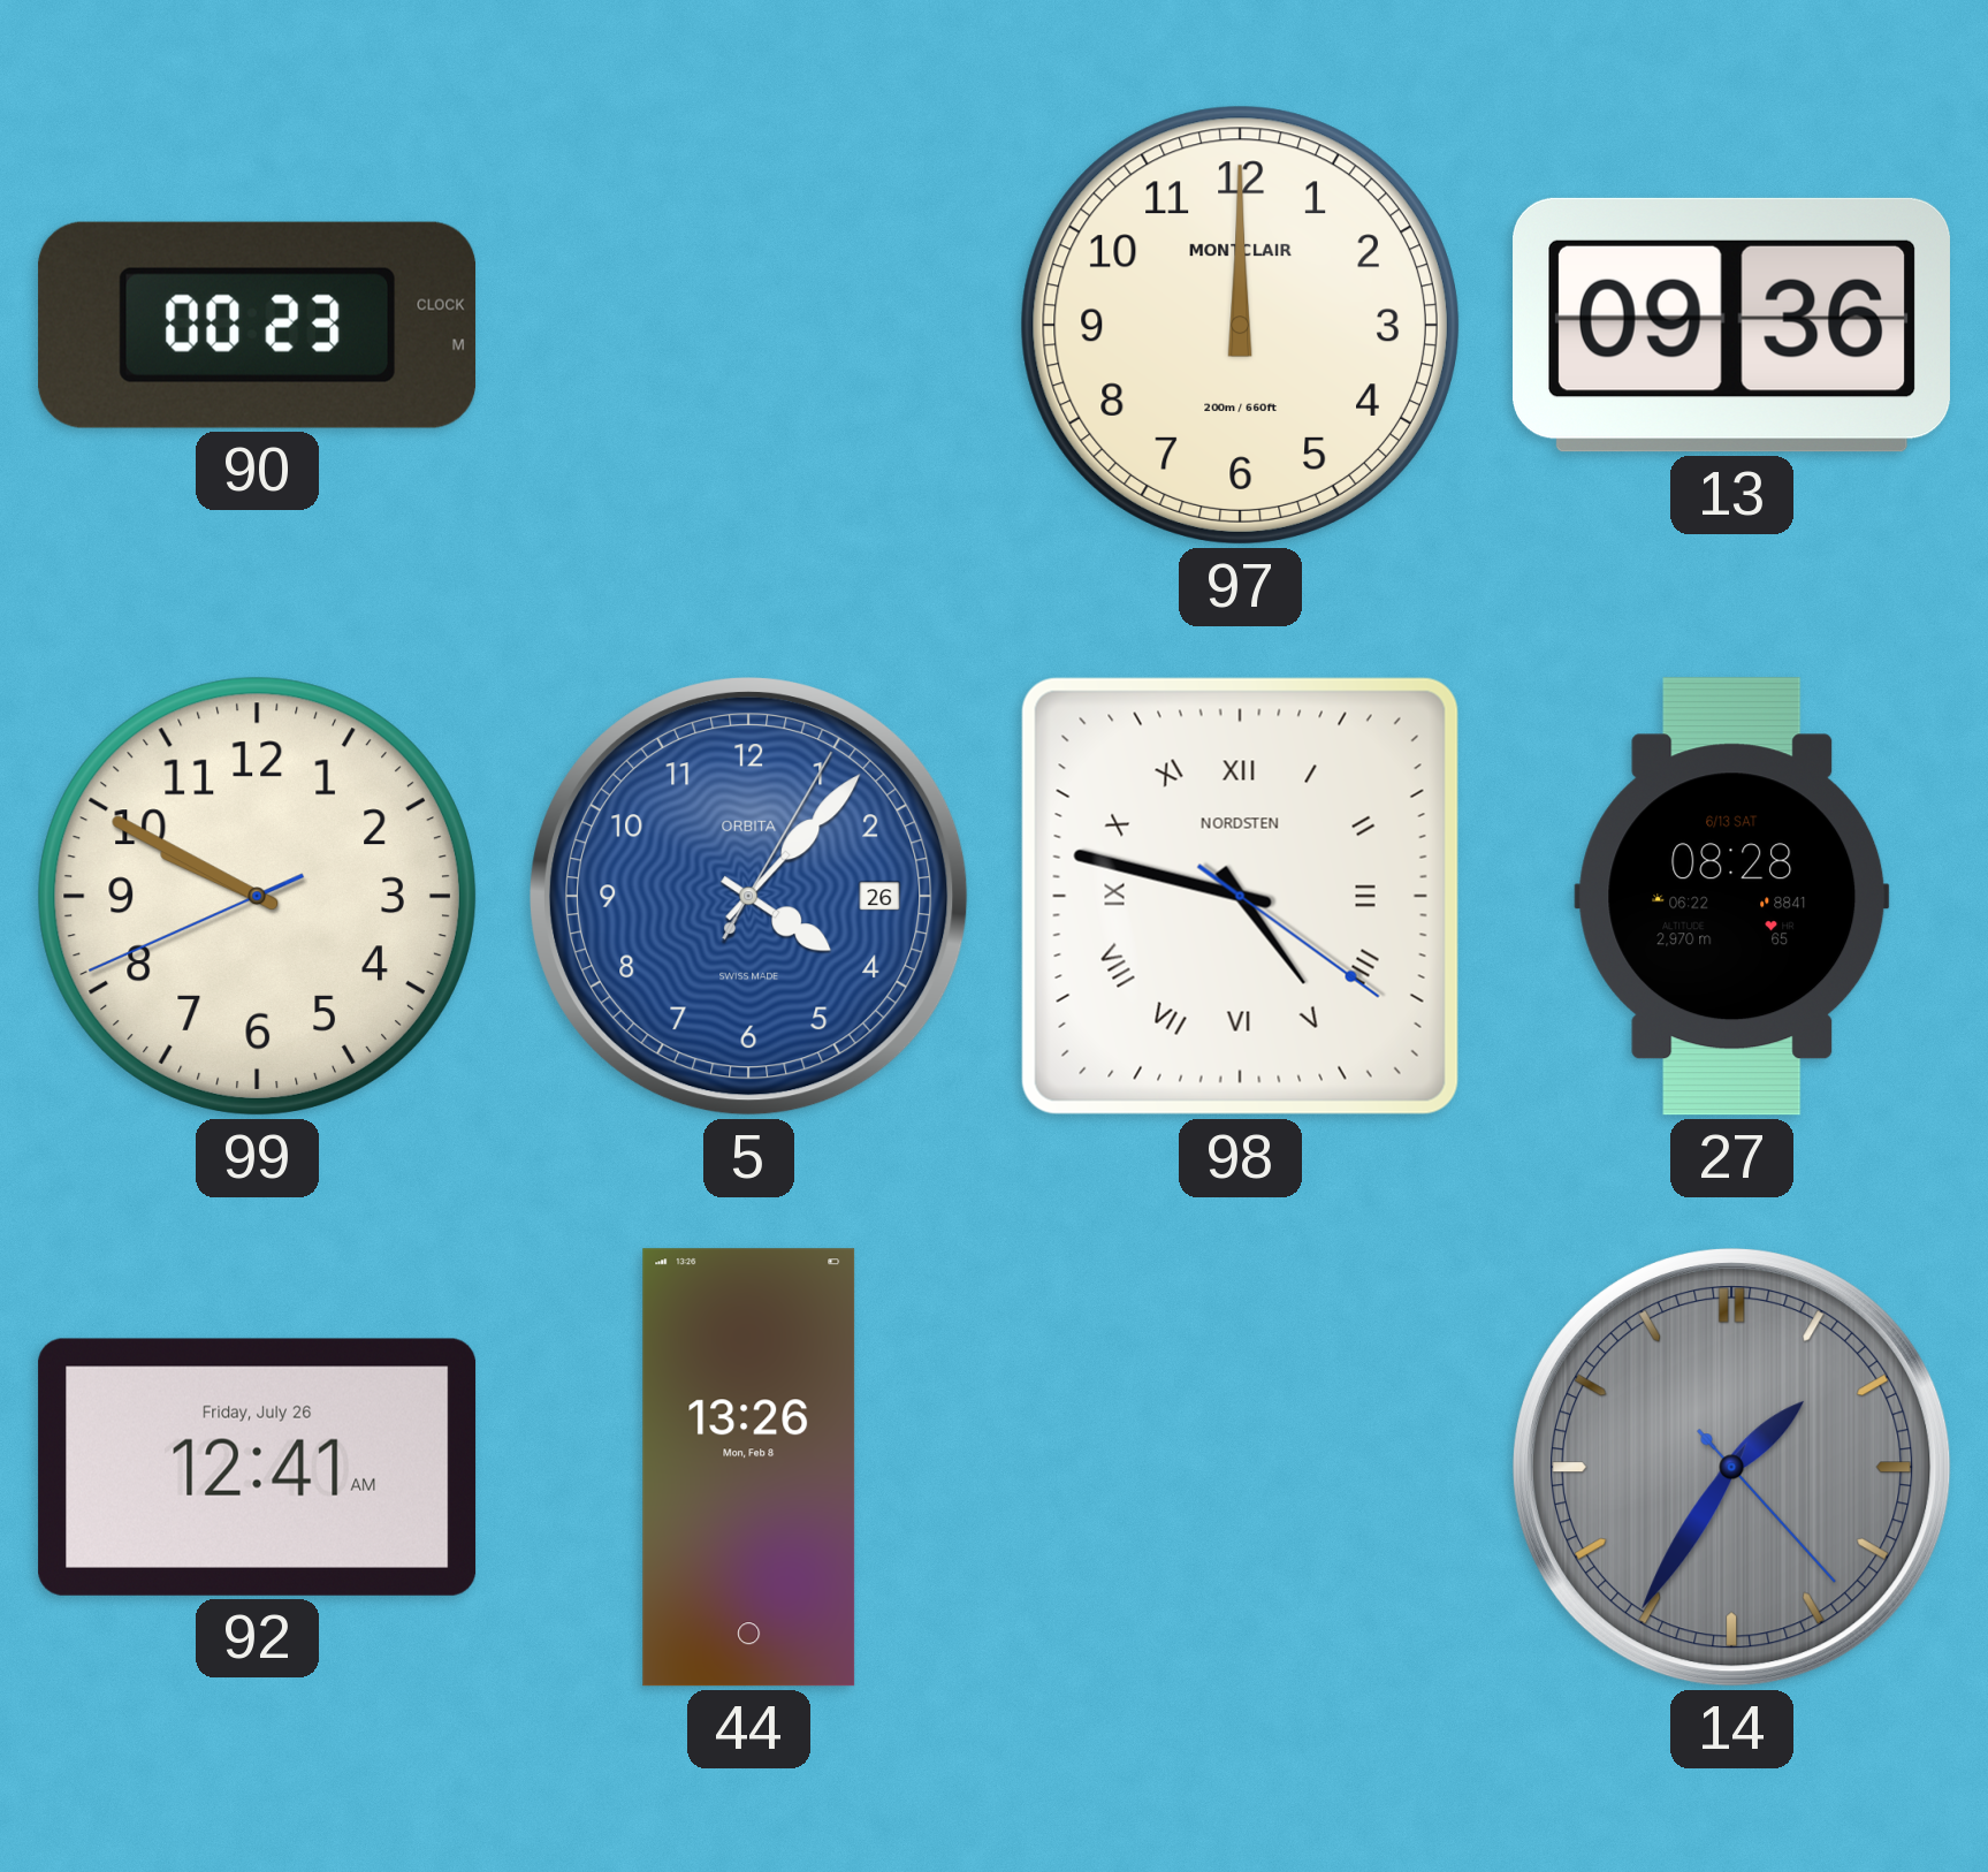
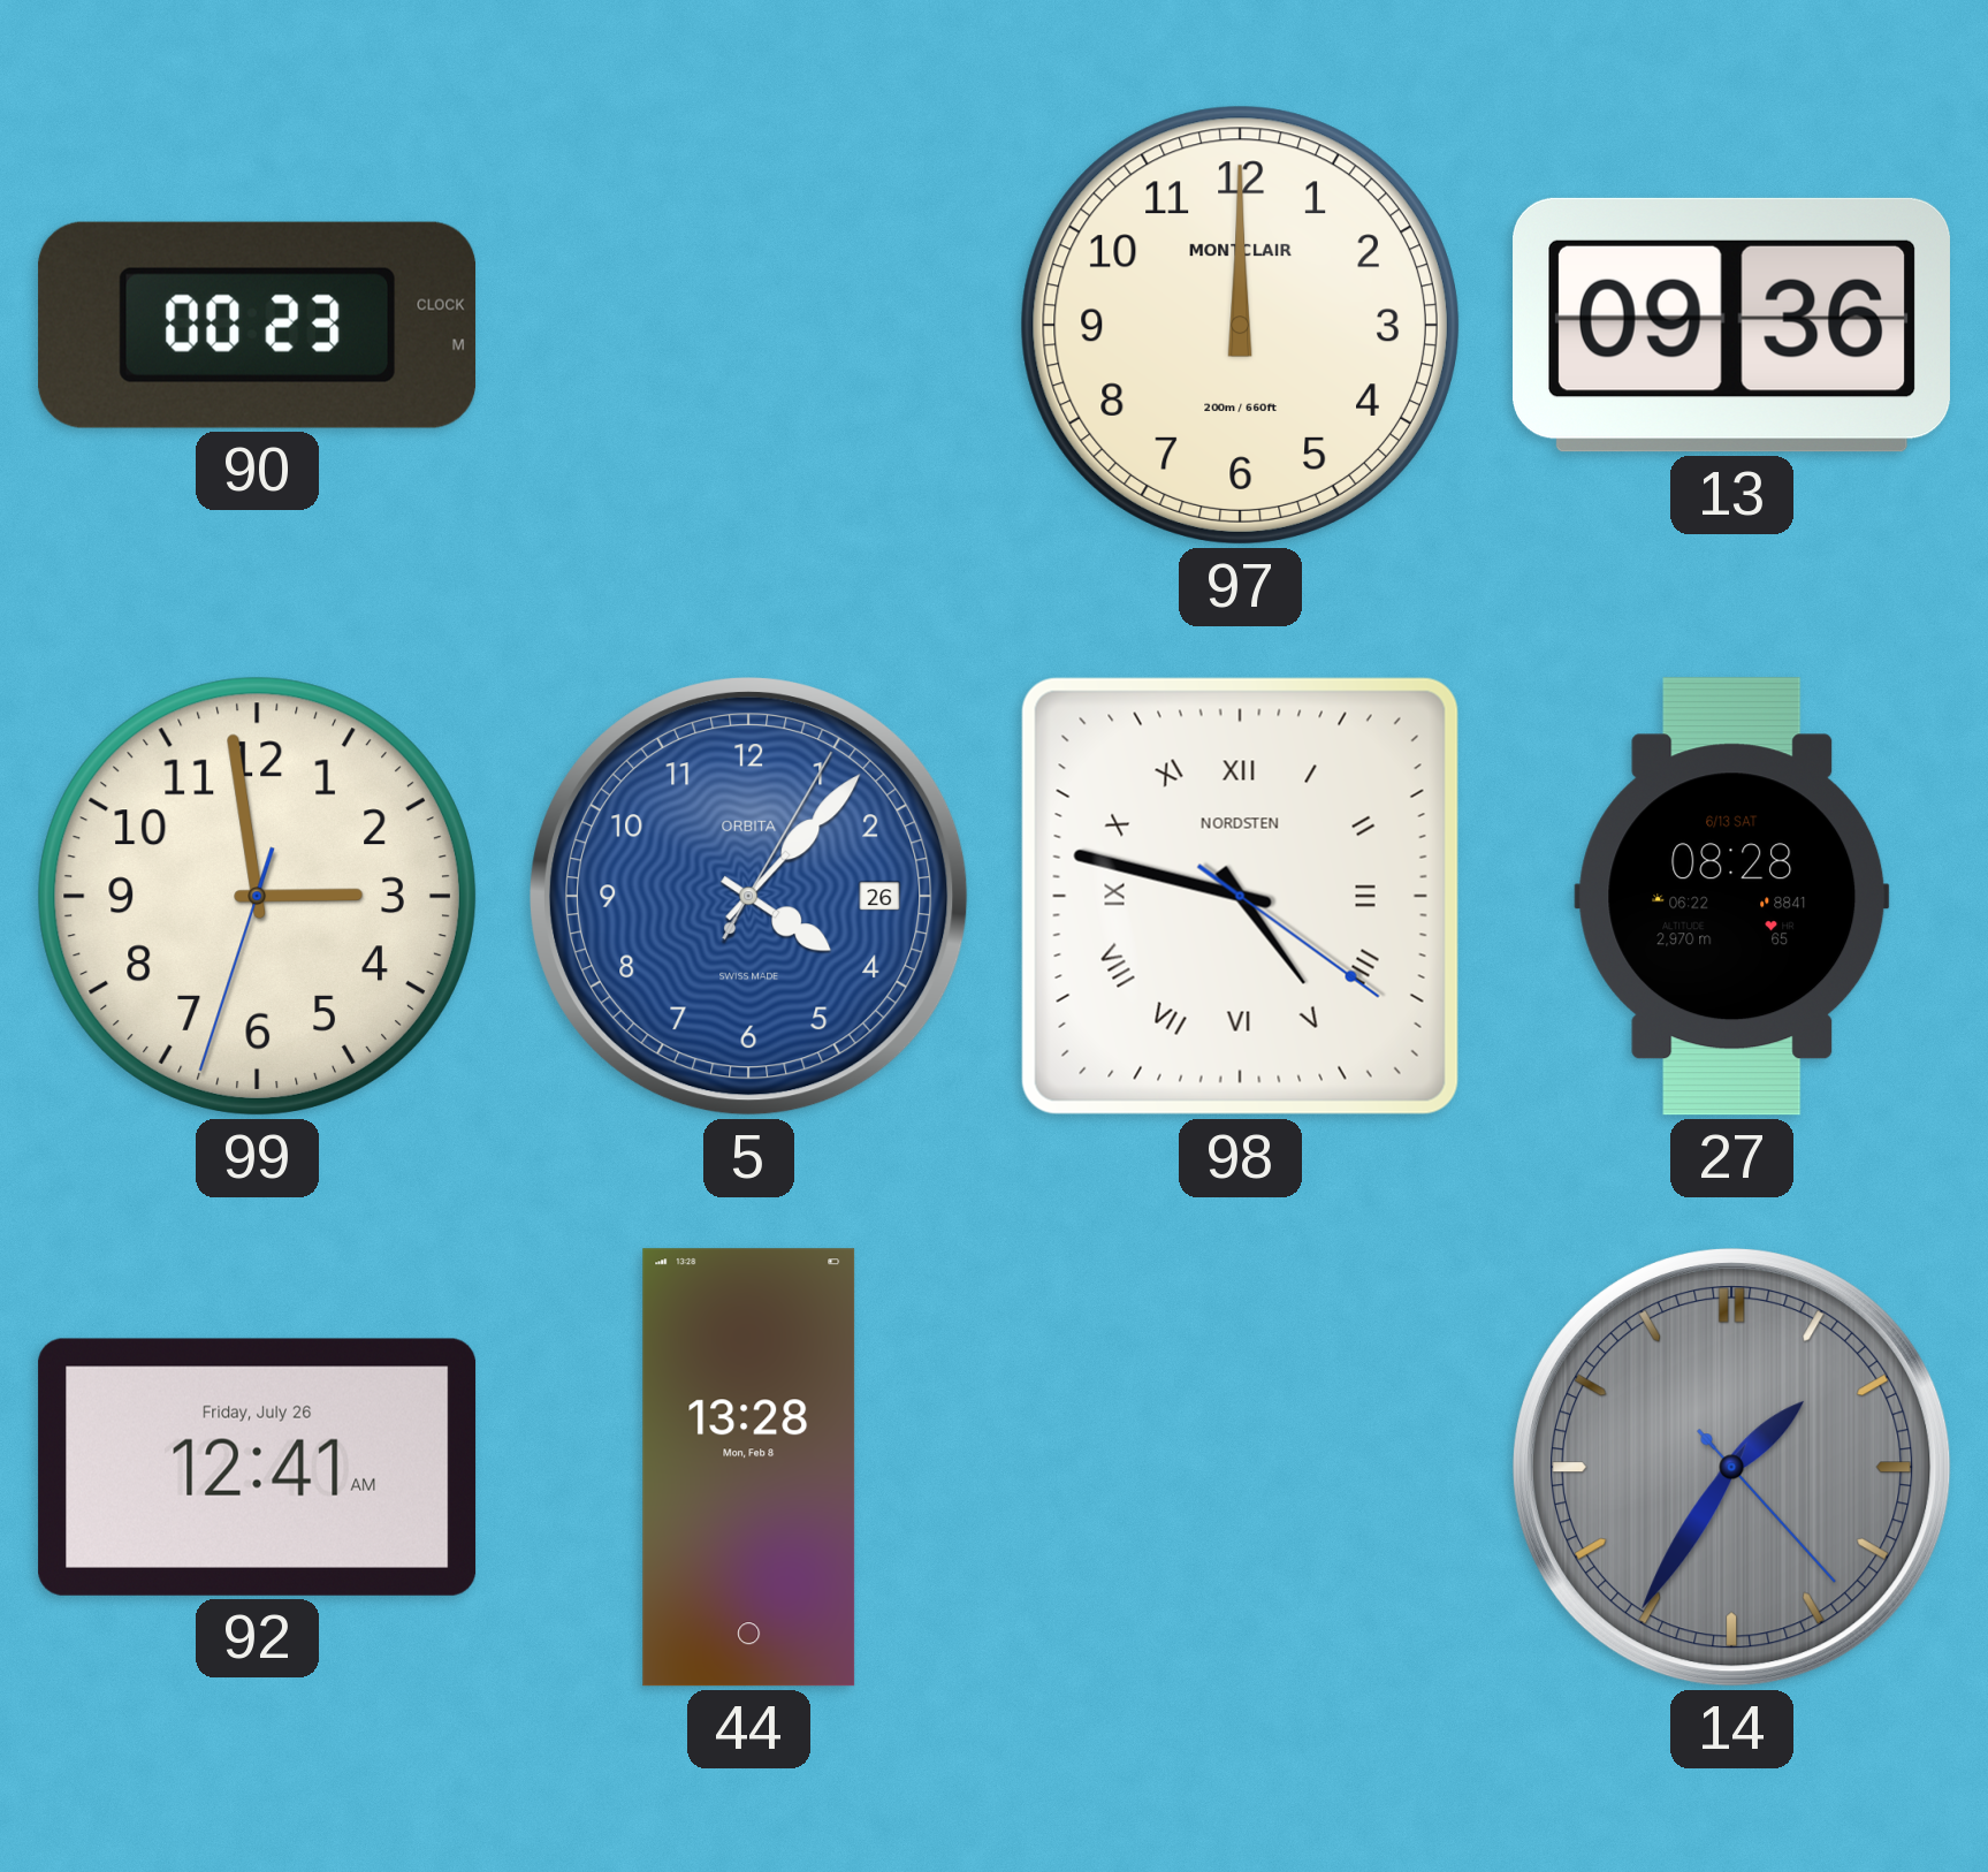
99: 9:49 -> 2:58 (257, 896)
44: 13:26 -> 13:28 (749, 1468)
